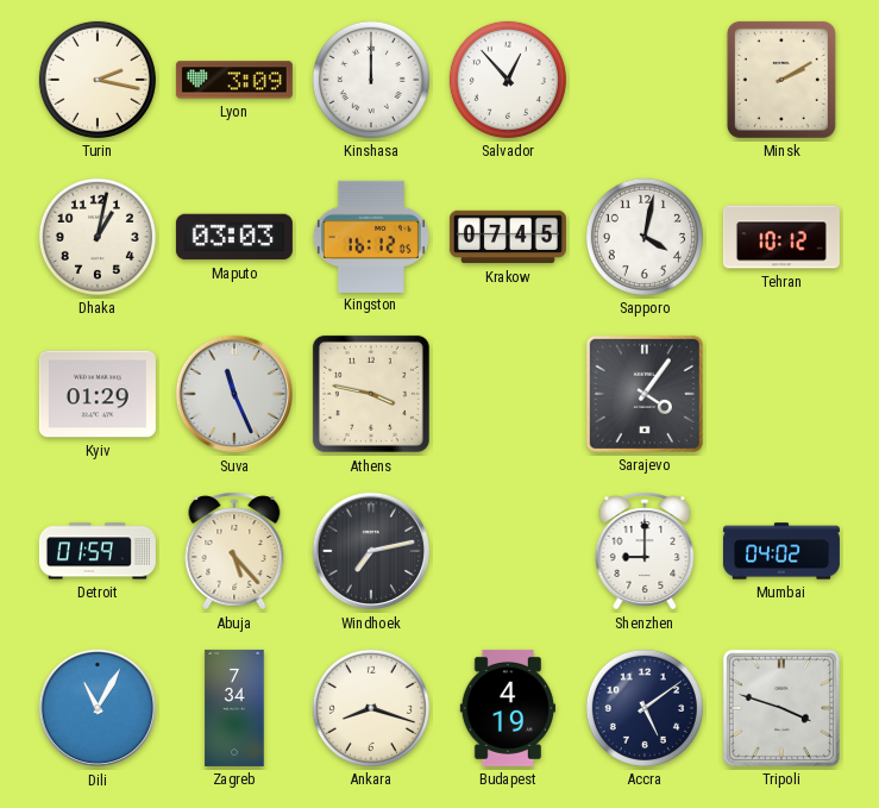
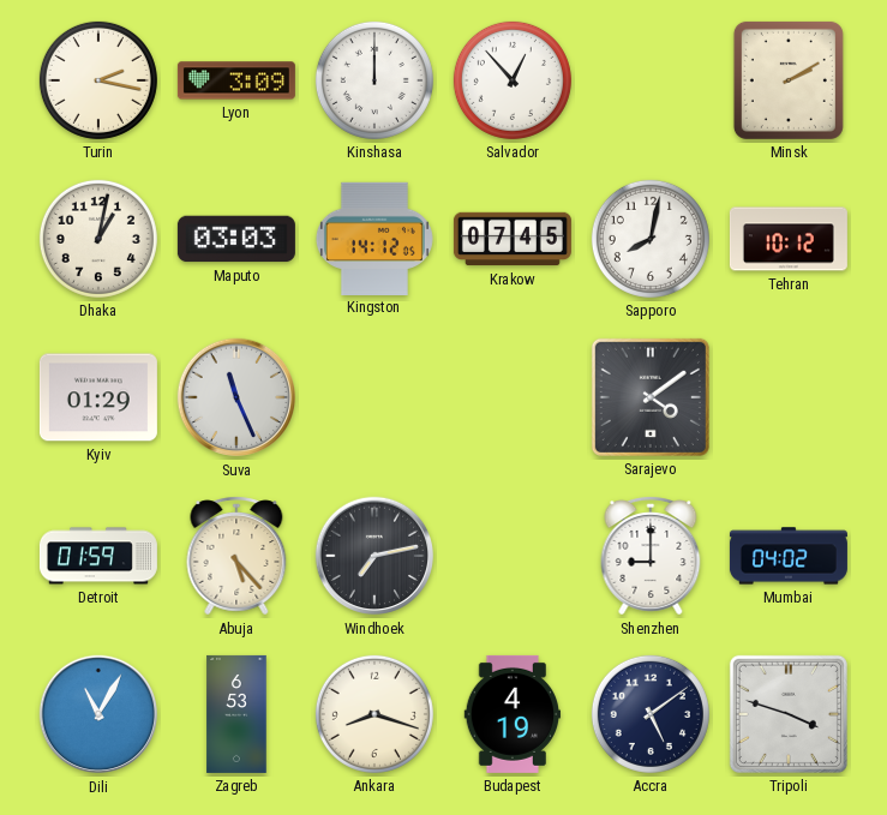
Kingston: 16:12 -> 14:12 (374, 238)
Sapporo: 4:02 -> 8:02 (651, 239)
Athens: 3:47 -> none (371, 394)
Sarajevo: 4:06 -> 4:09 (651, 397)
Zagreb: 7:34 -> 6:53 (236, 714)
